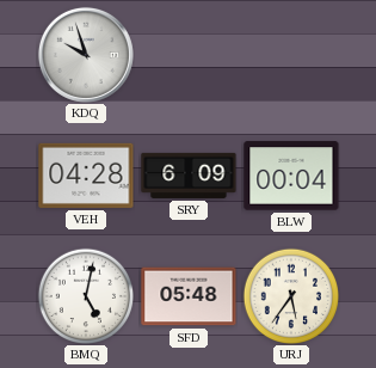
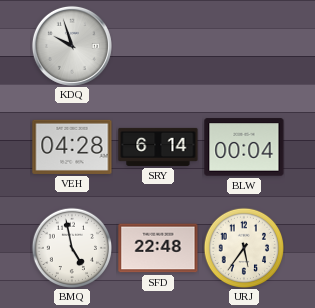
SRY: 6:09 -> 6:14 (158, 147)
BMQ: 5:02 -> 4:58 (71, 247)
SFD: 05:48 -> 22:48 (158, 248)
